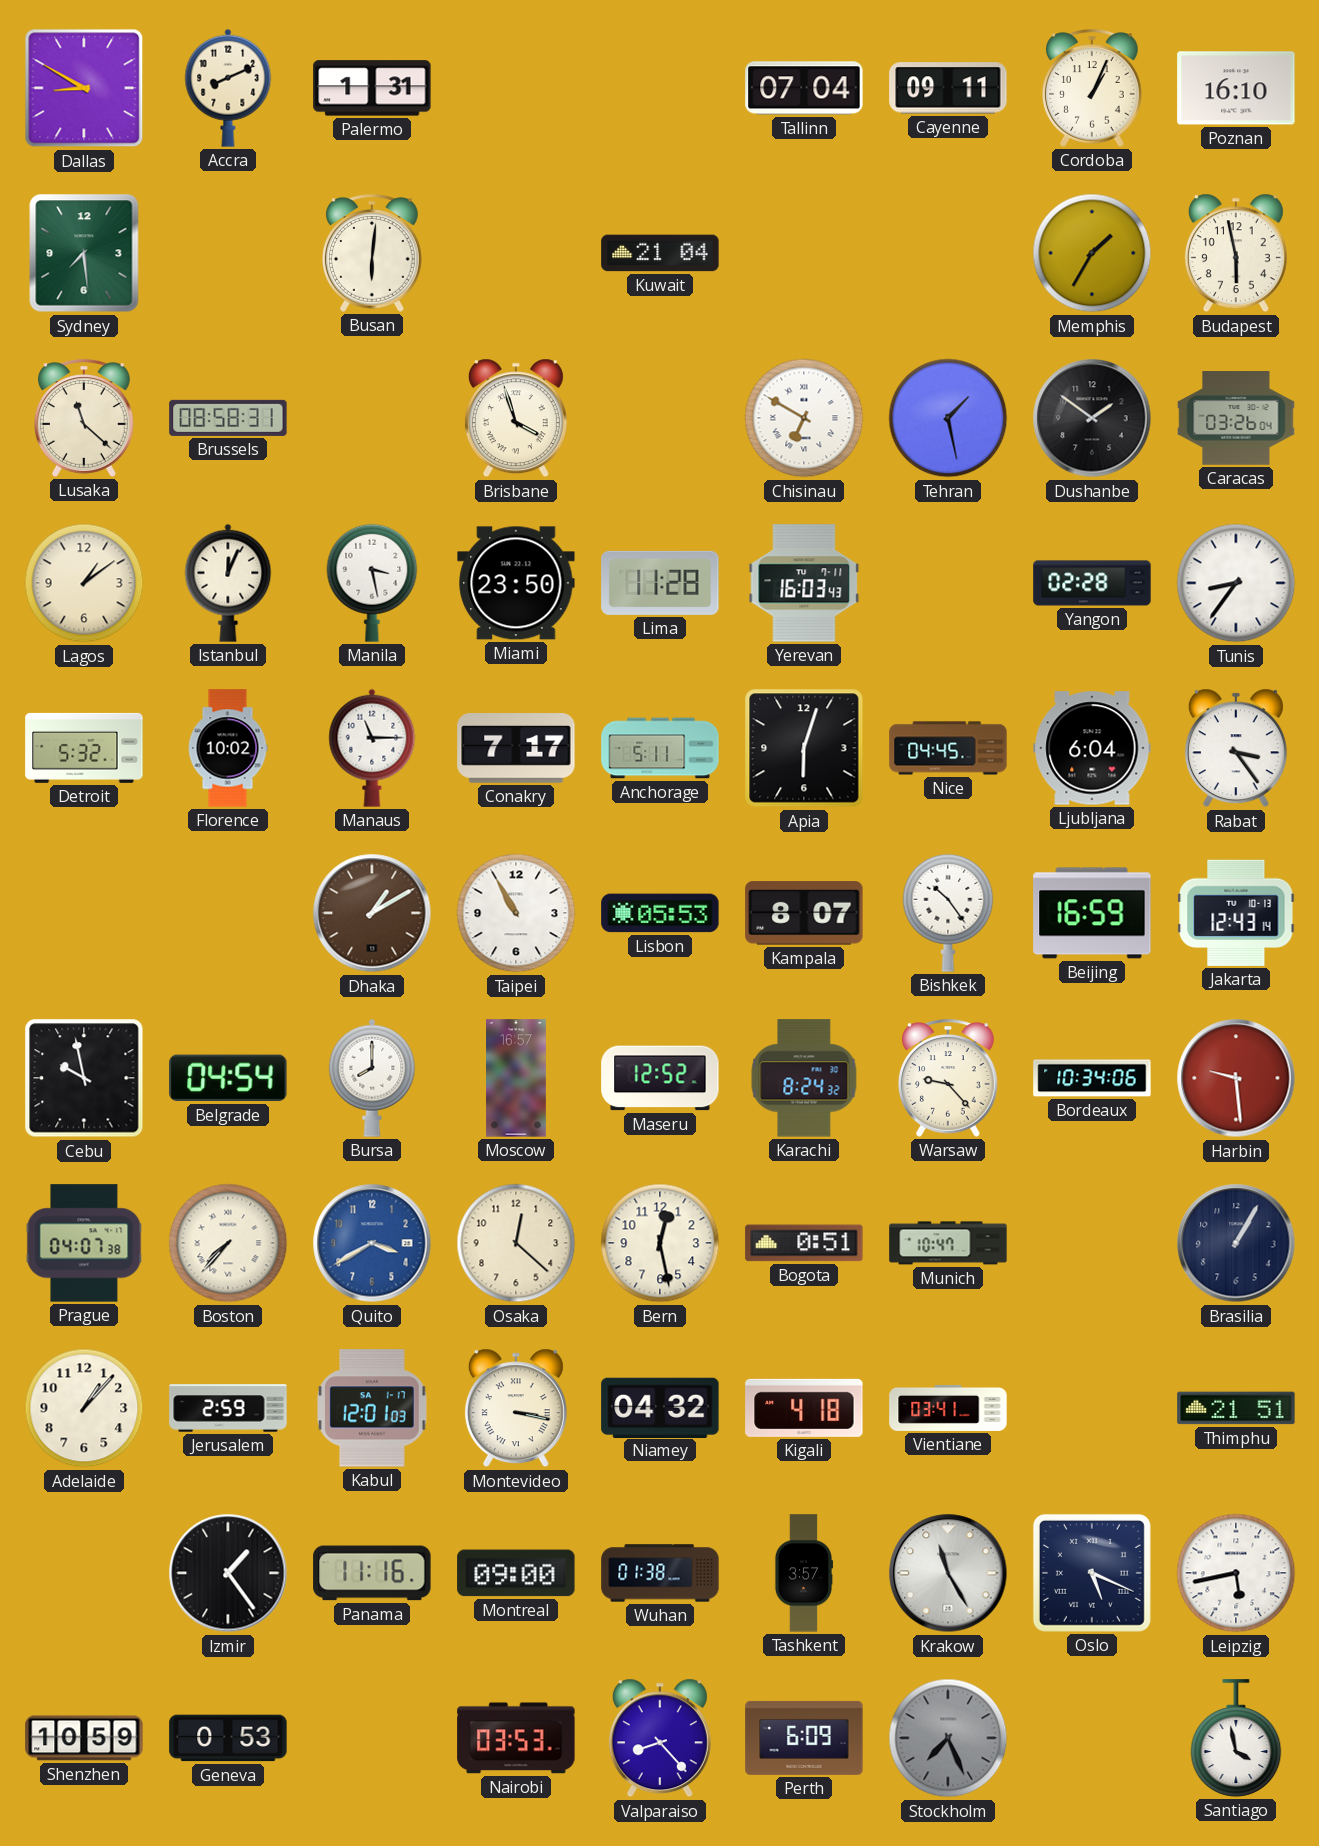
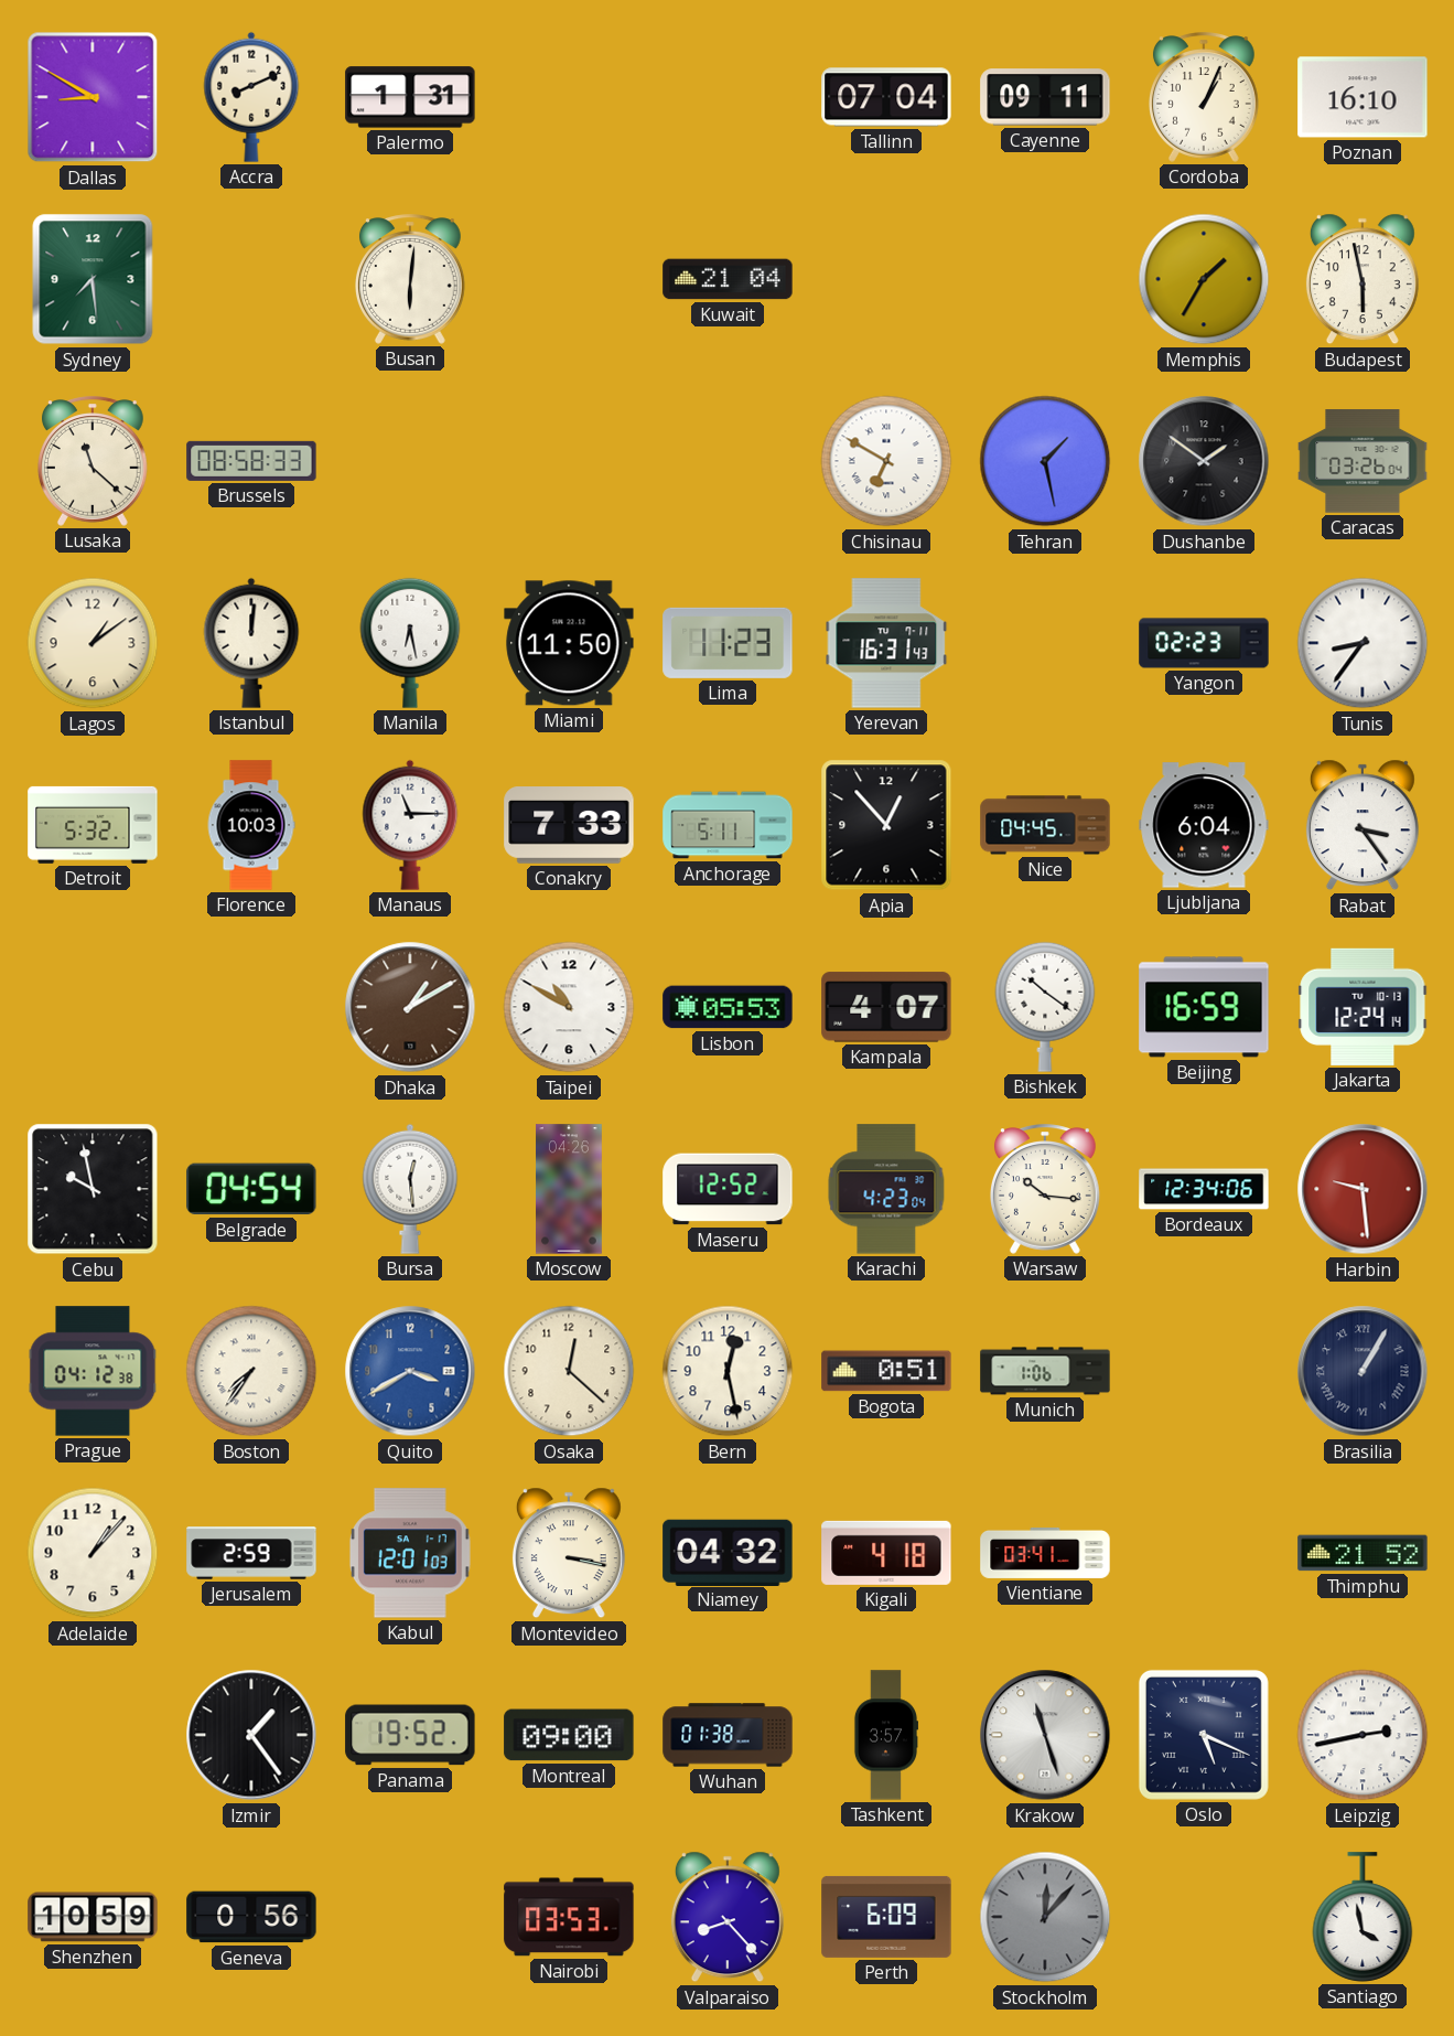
Brussels: 08:58:31 -> 08:58:33 (251, 461)
Brisbane: 3:57 -> none (516, 418)
Istanbul: 12:04 -> 12:01 (251, 643)
Manila: 3:28 -> 6:28 (410, 643)
Miami: 23:50 -> 11:50 (569, 643)
Lima: 11:28 -> 11:23 (728, 643)
Yerevan: 16:03 -> 16:31 (886, 643)
Yangon: 02:28 -> 02:23 (1204, 643)
Florence: 10:02 -> 10:03 (251, 825)
Conakry: 7:17 -> 7:33 (569, 825)
Apia: 6:03 -> 12:53 (886, 825)
Taipei: 10:55 -> 10:50 (569, 1007)
Kampala: 8:07 -> 4:07 (886, 1007)
Bishkek: 10:24 -> 10:21 (1045, 1007)
Jakarta: 12:43 -> 12:24 (1363, 1007)
Bursa: 8:00 -> 12:29 (410, 1189)
Moscow: 16:57 -> 04:26 (570, 1189)
Karachi: 8:24 -> 4:23 (886, 1189)
Warsaw: 9:23 -> 10:16 (1046, 1189)
Bordeaux: 10:34 -> 12:34 (1204, 1189)
Prague: 04:07 -> 04:12 (93, 1371)
Boston: 7:37 -> 7:36 (251, 1371)
Munich: 10:47 -> 1:06 (1045, 1371)
Brasilia numerals: Arabic -> Roman (1363, 1371)
Thimphu: 21:51 -> 21:52 (1363, 1553)
Panama: 11:16 -> 19:52 (410, 1735)
Krakow: 11:25 -> 11:27 (1045, 1735)
Leipzig: 5:43 -> 2:43 (1363, 1735)
Geneva: 0:53 -> 0:56 (251, 1917)
Stockholm: 7:26 -> 12:07 (1045, 1917)
